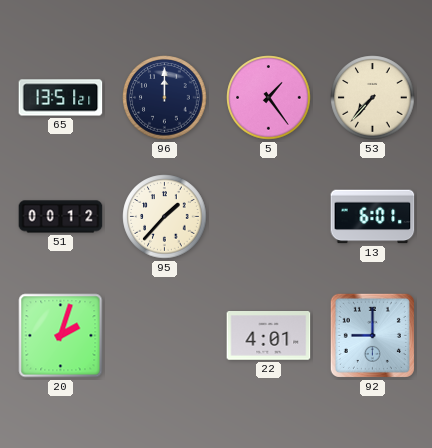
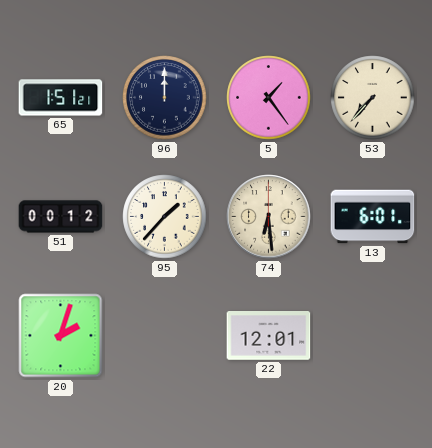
65: 13:51 -> 1:51 (61, 98)
74: none -> 6:29 (269, 217)
22: 4:01 -> 12:01 (269, 336)
92: 9:00 -> none (372, 335)
